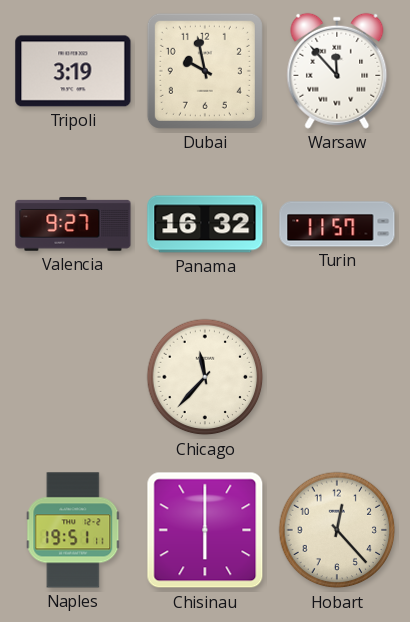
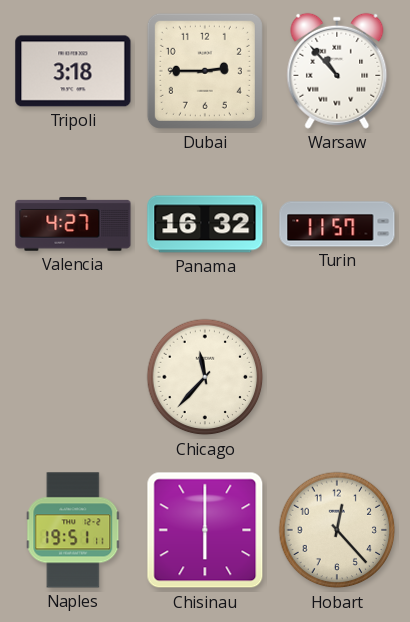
Tripoli: 3:19 -> 3:18 (73, 71)
Dubai: 9:58 -> 2:45 (205, 71)
Warsaw: 11:53 -> 10:53 (337, 71)
Valencia: 9:27 -> 4:27 (73, 225)
